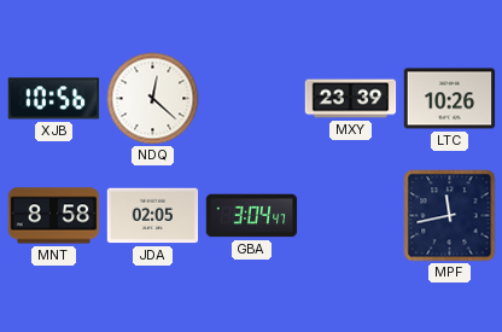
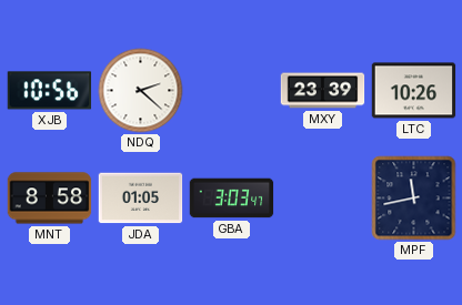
NDQ: 12:22 -> 2:22 (141, 91)
JDA: 02:05 -> 01:05 (141, 199)
GBA: 3:04 -> 3:03 (232, 199)
